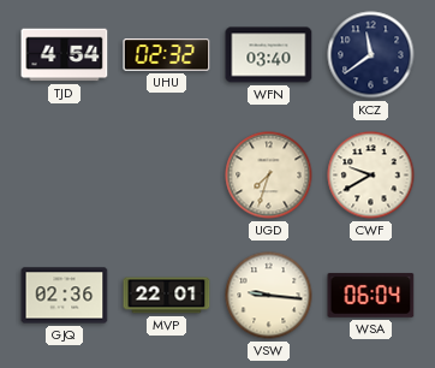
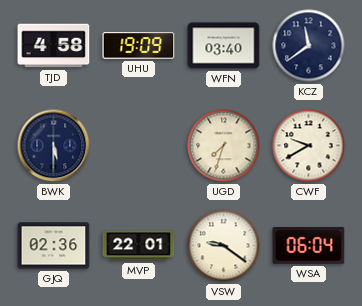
TJD: 4:54 -> 4:58 (54, 46)
UHU: 02:32 -> 19:09 (139, 46)
BWK: none -> 5:30 (54, 146)
VSW: 9:16 -> 9:21 (224, 246)
